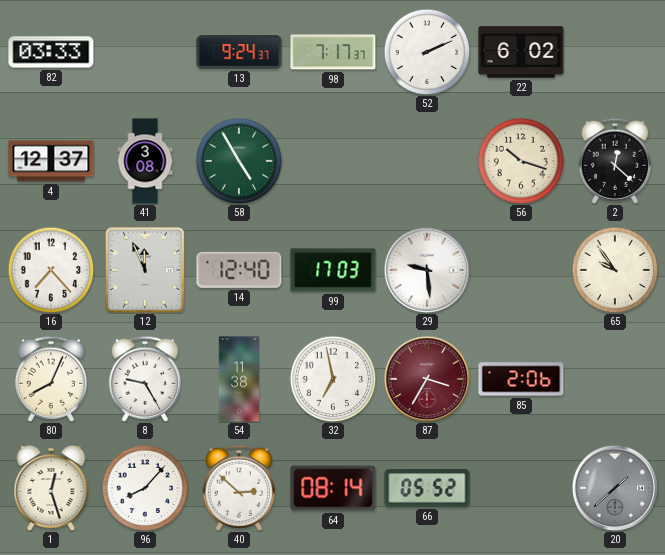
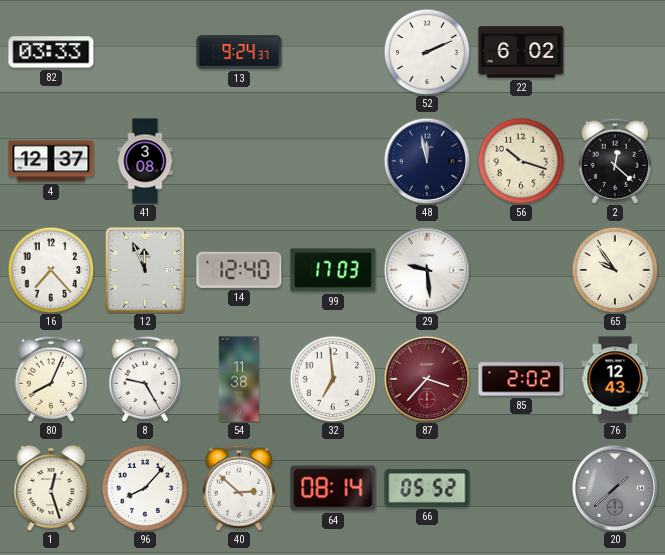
98: 7:17 -> none (333, 52)
58: 4:55 -> none (239, 161)
48: none -> 11:58 (427, 161)
32: 6:58 -> 6:59 (333, 379)
87: 3:35 -> 3:37 (427, 379)
85: 2:06 -> 2:02 (521, 379)
76: none -> 12:43 (615, 379)
